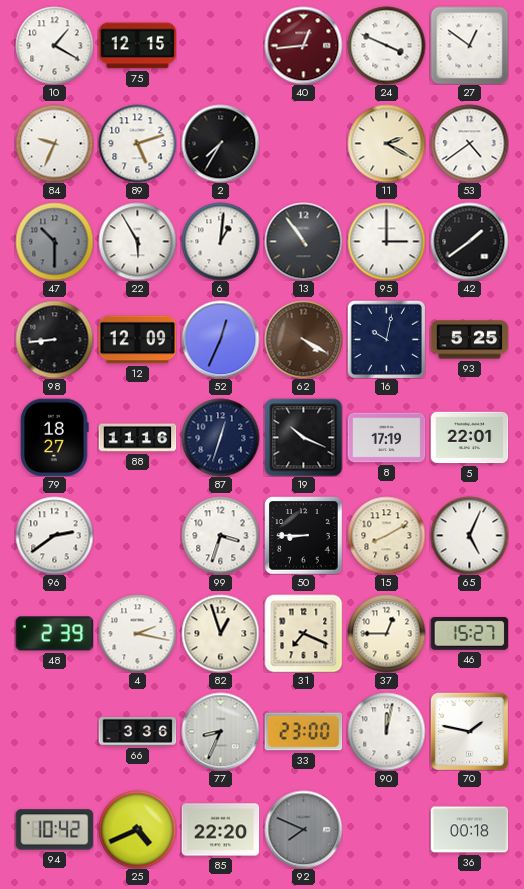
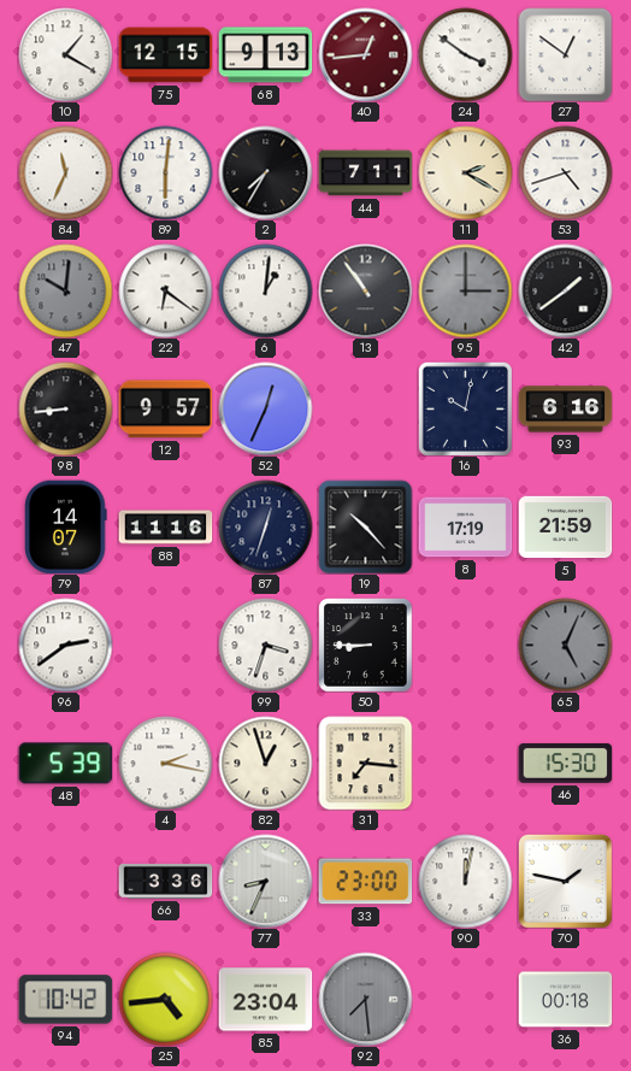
68: none -> 9:13 (265, 55)
24: 3:49 -> 3:51 (465, 54)
84: 9:34 -> 11:34 (65, 172)
89: 5:12 -> 6:01 (165, 172)
44: none -> 7:11 (365, 173)
53: 4:39 -> 4:42 (565, 172)
47: 10:30 -> 10:01 (65, 290)
22: 5:55 -> 6:21 (165, 290)
95 dial: white -> grey (465, 290)
12: 12:09 -> 9:57 (165, 410)
62: 4:20 -> none (303, 339)
93: 5:25 -> 6:16 (565, 410)
79: 18:27 -> 14:07 (66, 526)
19: 10:19 -> 10:23 (365, 526)
5: 22:01 -> 21:59 (565, 528)
15: 8:10 -> none (386, 535)
65 dial: white -> grey (565, 645)
48: 2:39 -> 5:39 (65, 764)
31: 7:19 -> 7:16 (365, 763)
37: 12:45 -> none (386, 633)
46: 15:27 -> 15:30 (565, 763)
25: 4:41 -> 4:44 (165, 999)
85: 22:20 -> 23:04 (265, 1000)
92: 7:49 -> 7:29 (365, 999)
